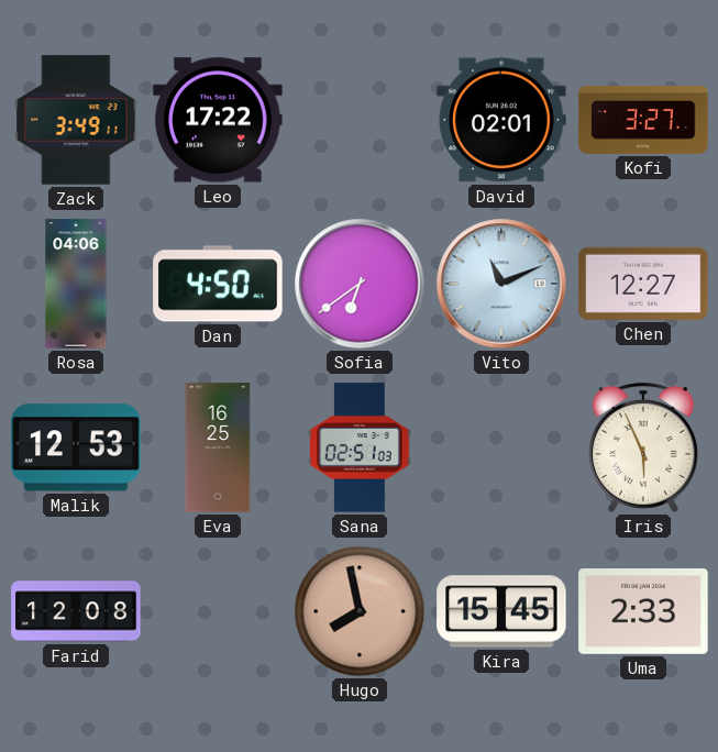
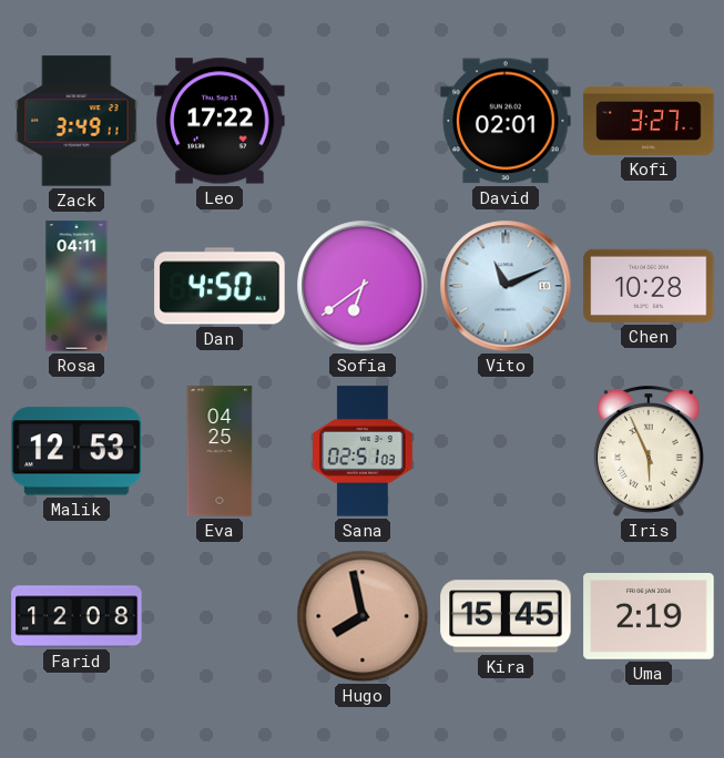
Rosa: 04:06 -> 04:11 (77, 286)
Chen: 12:27 -> 10:28 (649, 286)
Eva: 16:25 -> 04:25 (220, 451)
Uma: 2:33 -> 2:19 (649, 617)
